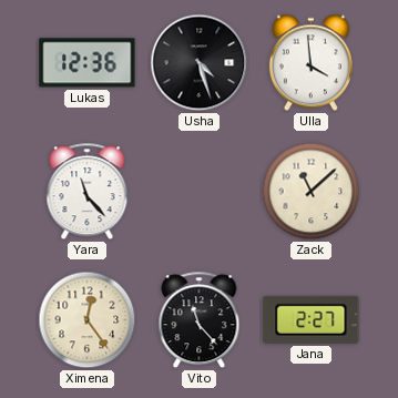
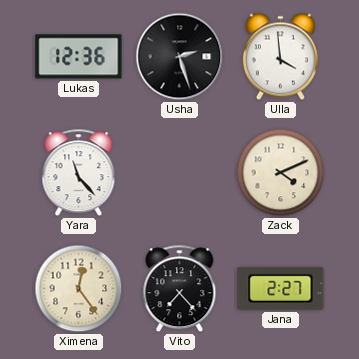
Usha: 4:27 -> 2:27 (180, 57)
Zack: 11:08 -> 4:11 (281, 173)
Vito: 11:23 -> 7:23 (180, 289)
